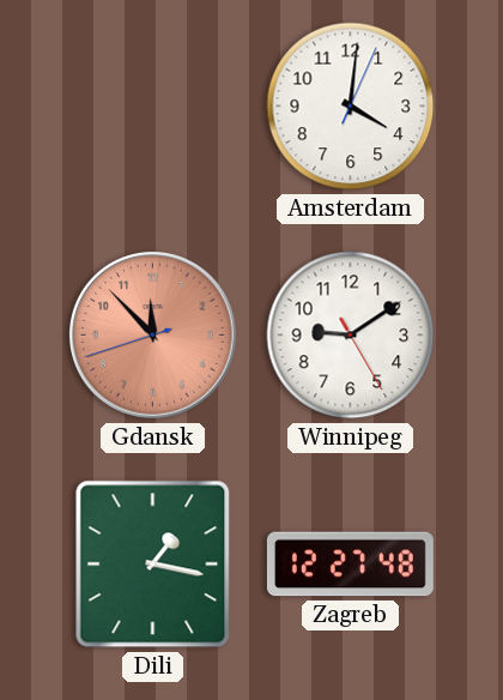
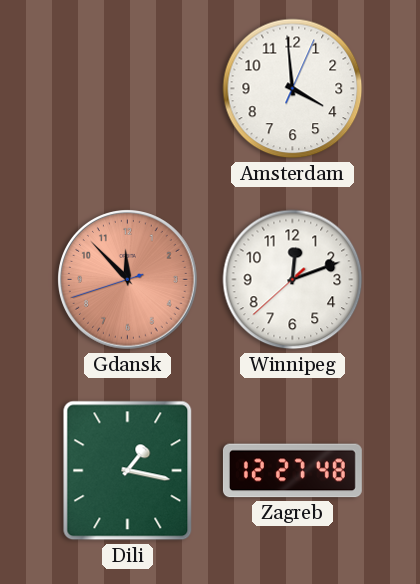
Amsterdam: 4:01 -> 3:59 (293, 89)
Winnipeg: 9:09 -> 12:11 (293, 280)
